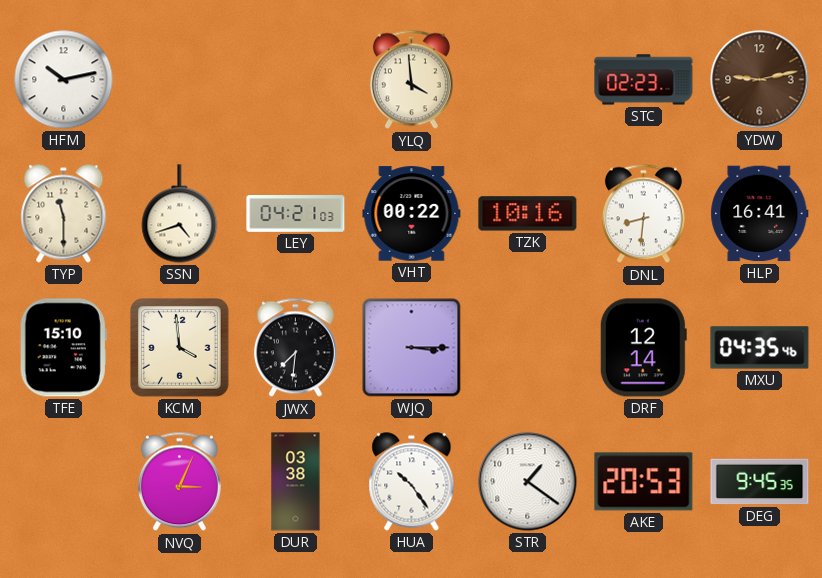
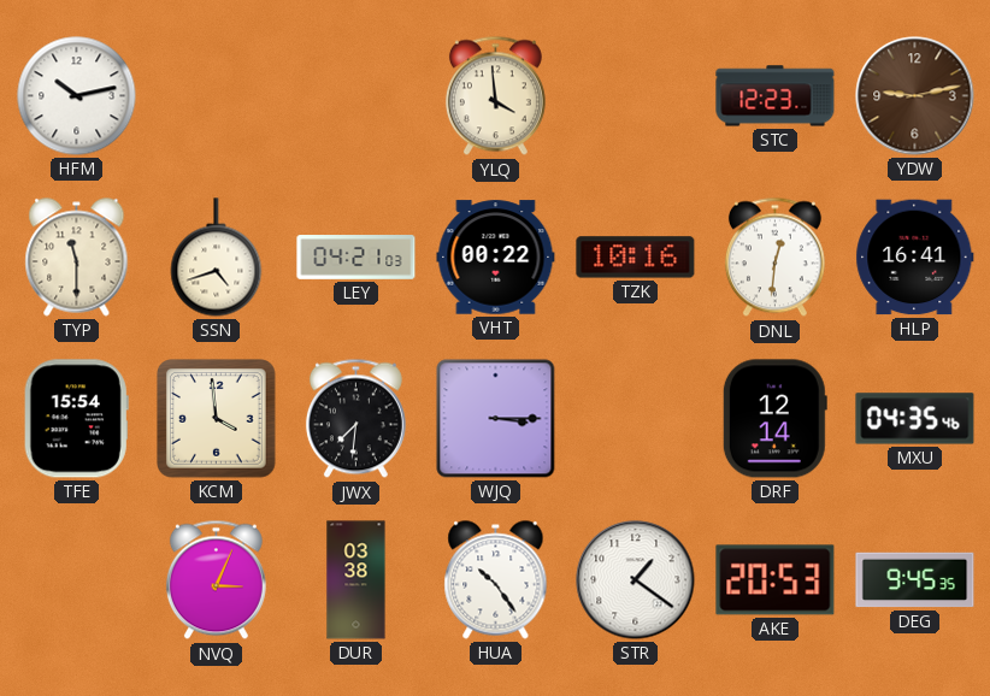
STC: 02:23 -> 12:23 (776, 96)
DNL: 8:31 -> 12:31 (774, 258)
TFE: 15:10 -> 15:54 (76, 419)
